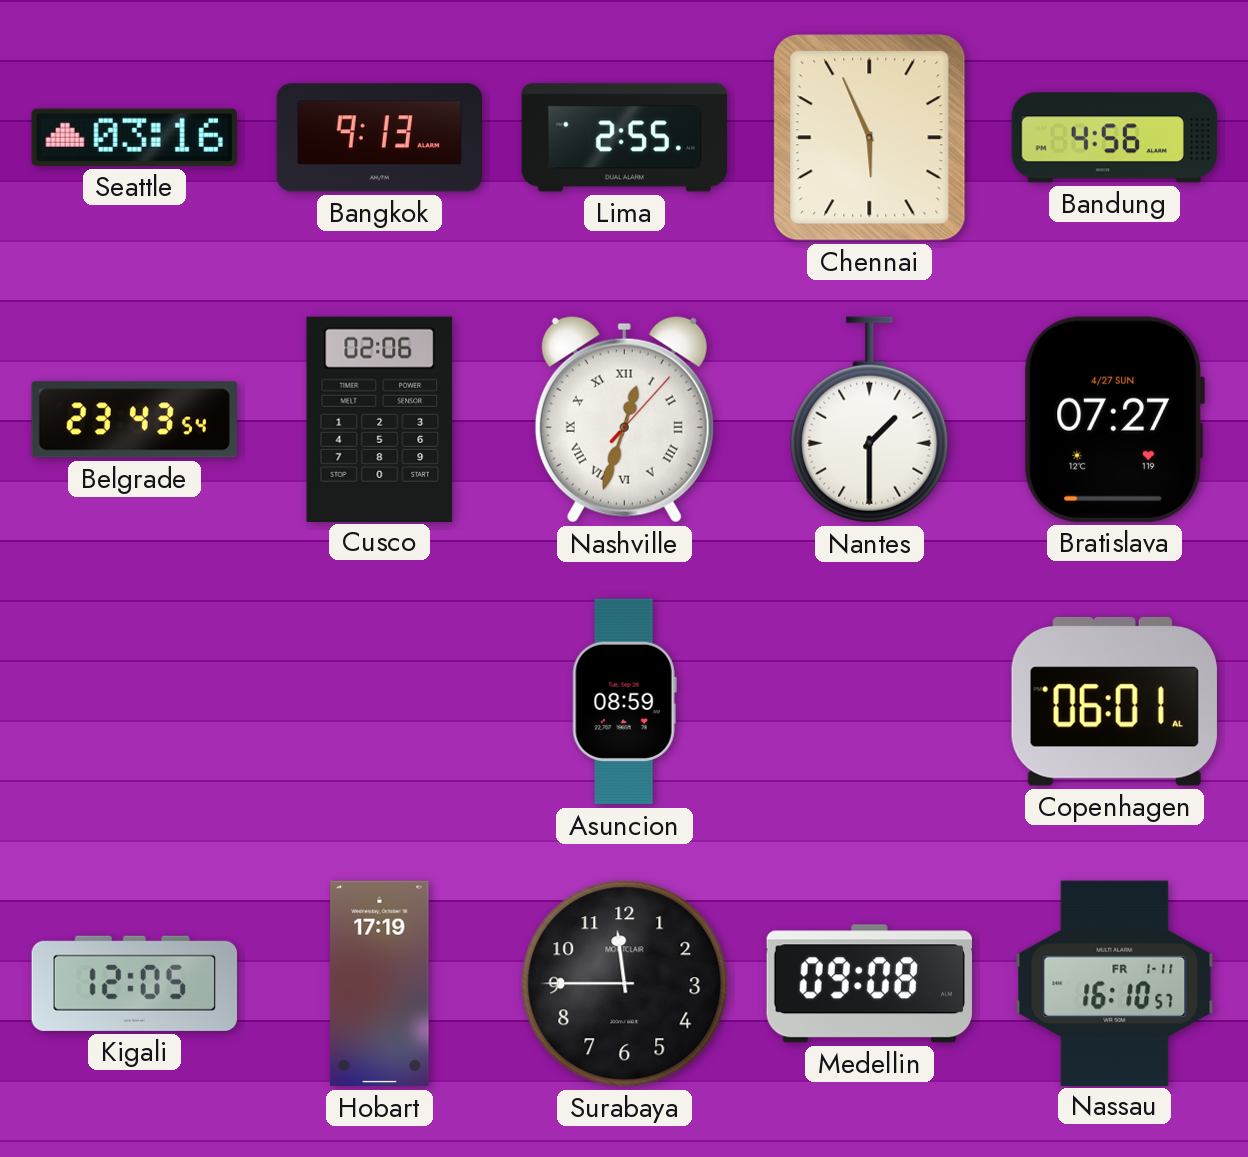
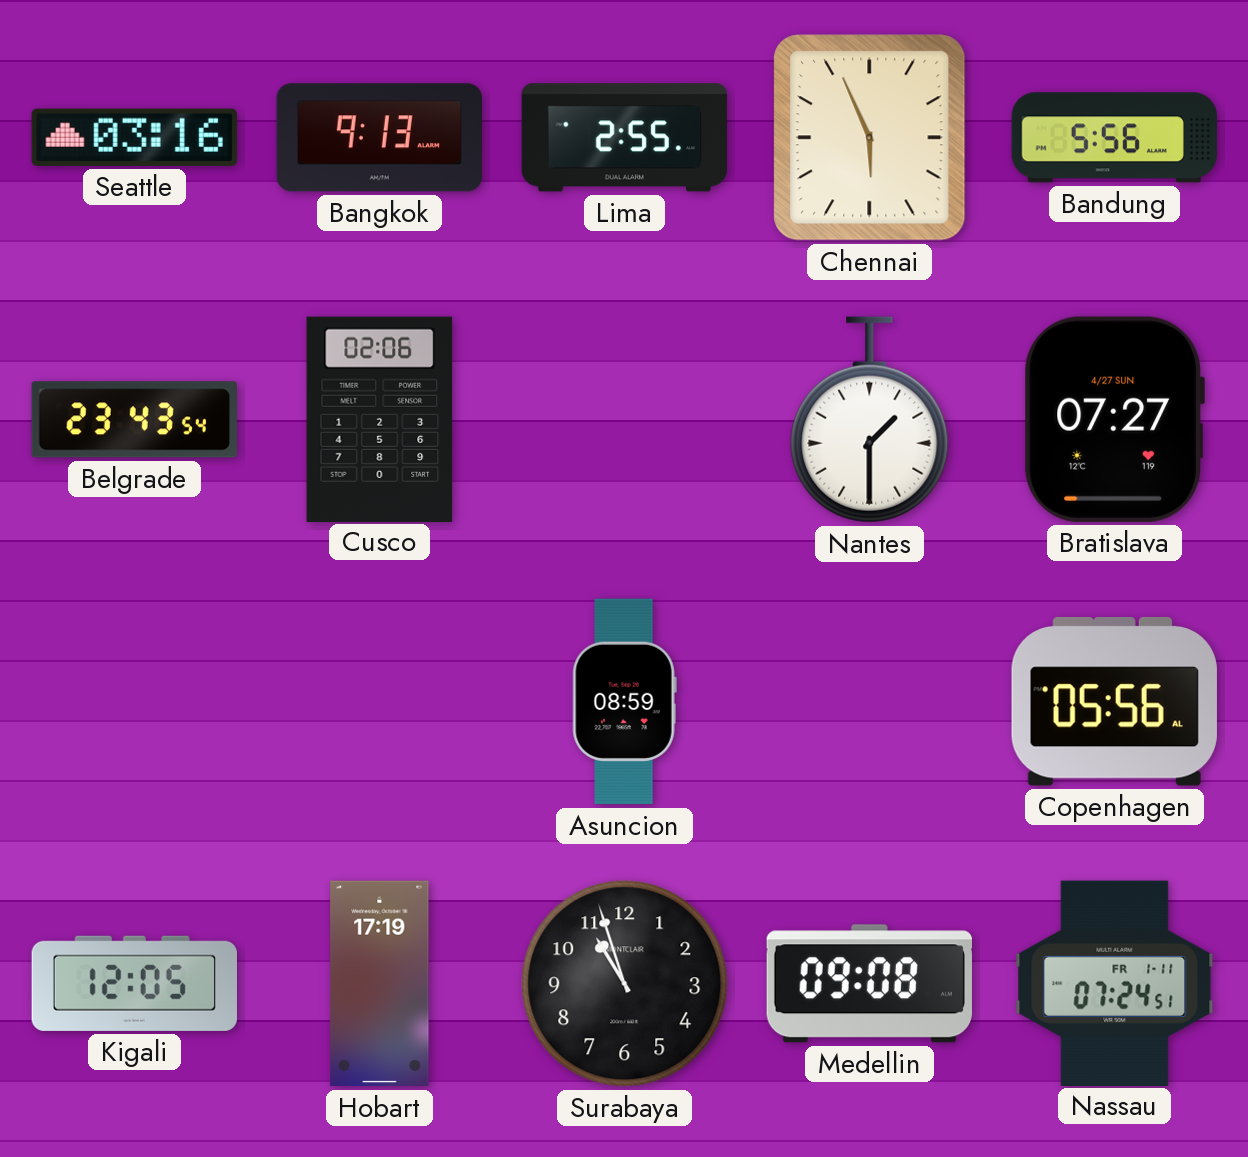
Bandung: 4:56 -> 5:56 (1115, 138)
Nashville: 12:33 -> none (624, 419)
Copenhagen: 06:01 -> 05:56 (1114, 701)
Surabaya: 11:45 -> 10:57 (625, 984)
Nassau: 16:10 -> 07:24 (1115, 983)
